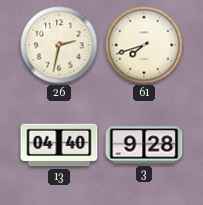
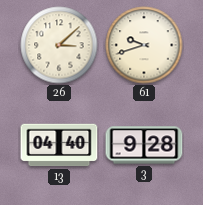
26: 2:32 -> 3:08 (59, 45)
61: 7:42 -> 9:42 (144, 45)
